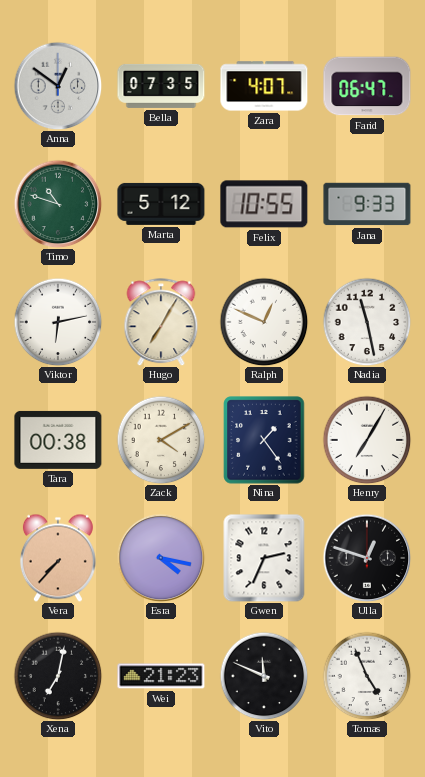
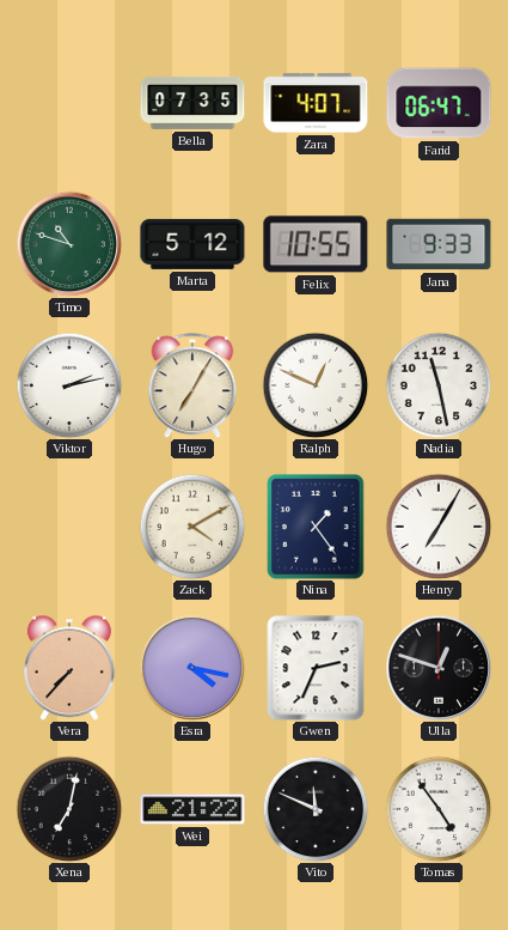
Anna: 12:51 -> none (58, 86)
Viktor: 6:13 -> 2:13 (69, 385)
Tara: 00:38 -> none (58, 440)
Wei: 21:23 -> 21:22 (192, 809)
Tomas: 4:56 -> 4:54 (439, 809)
